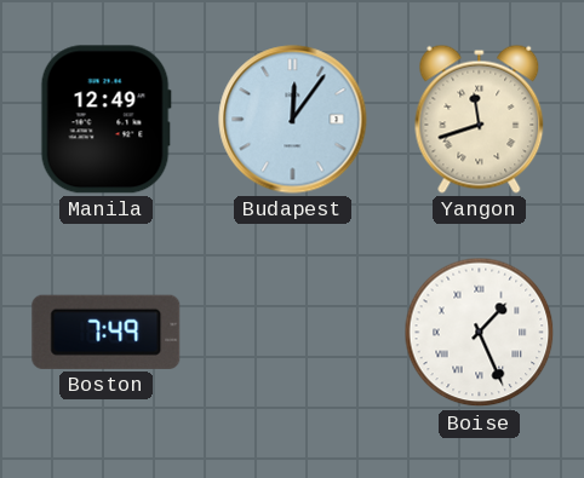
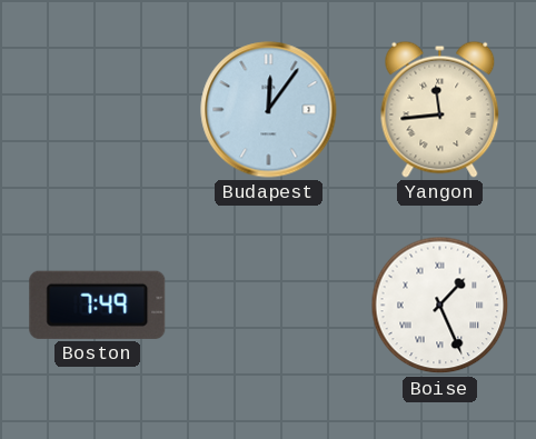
Manila: 12:49 -> none (105, 120)
Yangon: 11:42 -> 11:44 (440, 109)
